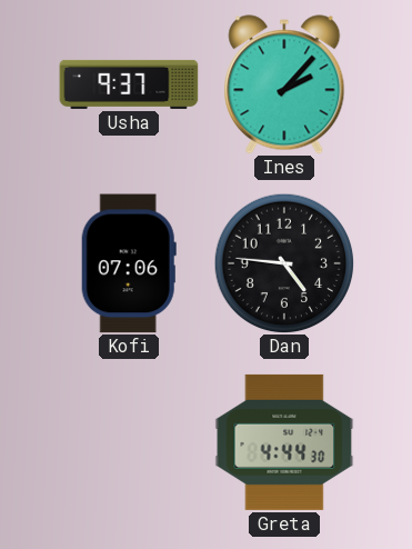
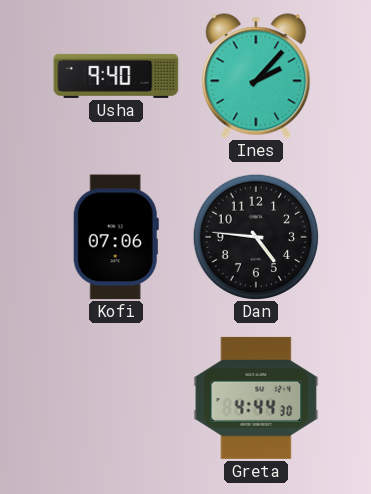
Usha: 9:37 -> 9:40 (116, 76)
